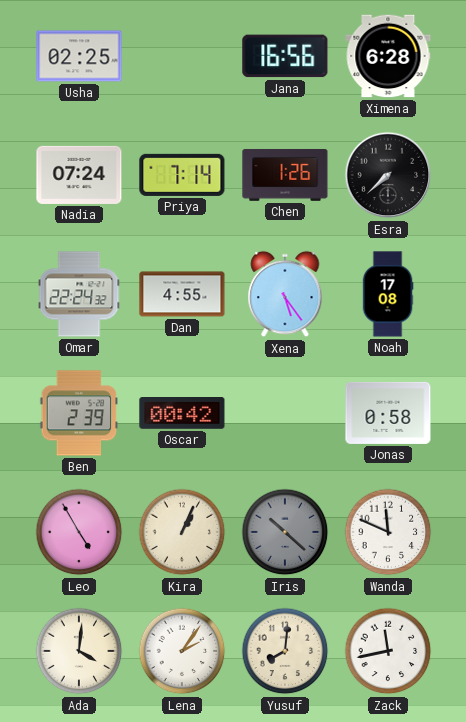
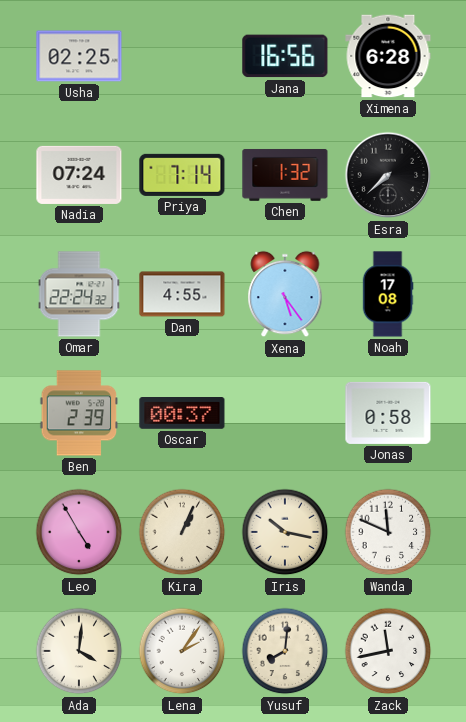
Chen: 1:26 -> 1:32 (285, 175)
Oscar: 00:42 -> 00:37 (182, 414)
Iris: 10:22 -> 10:17 (285, 532)
Iris dial: grey -> cream (285, 532)
